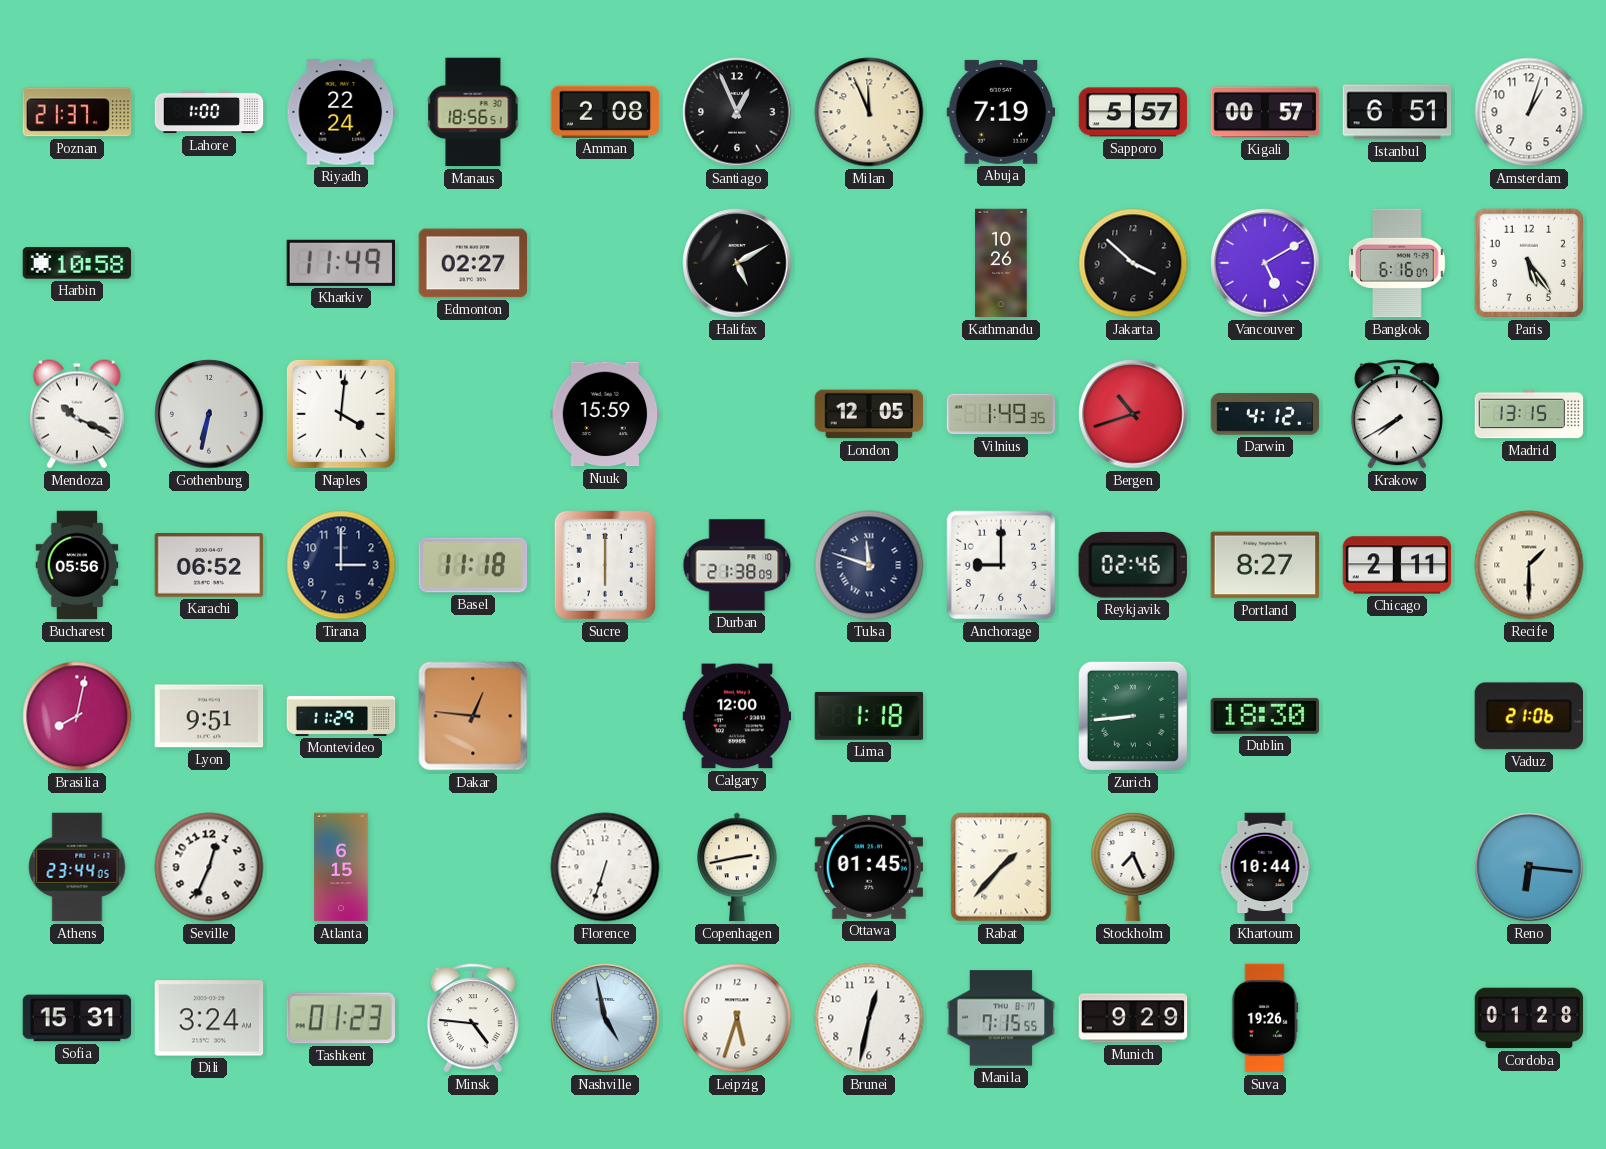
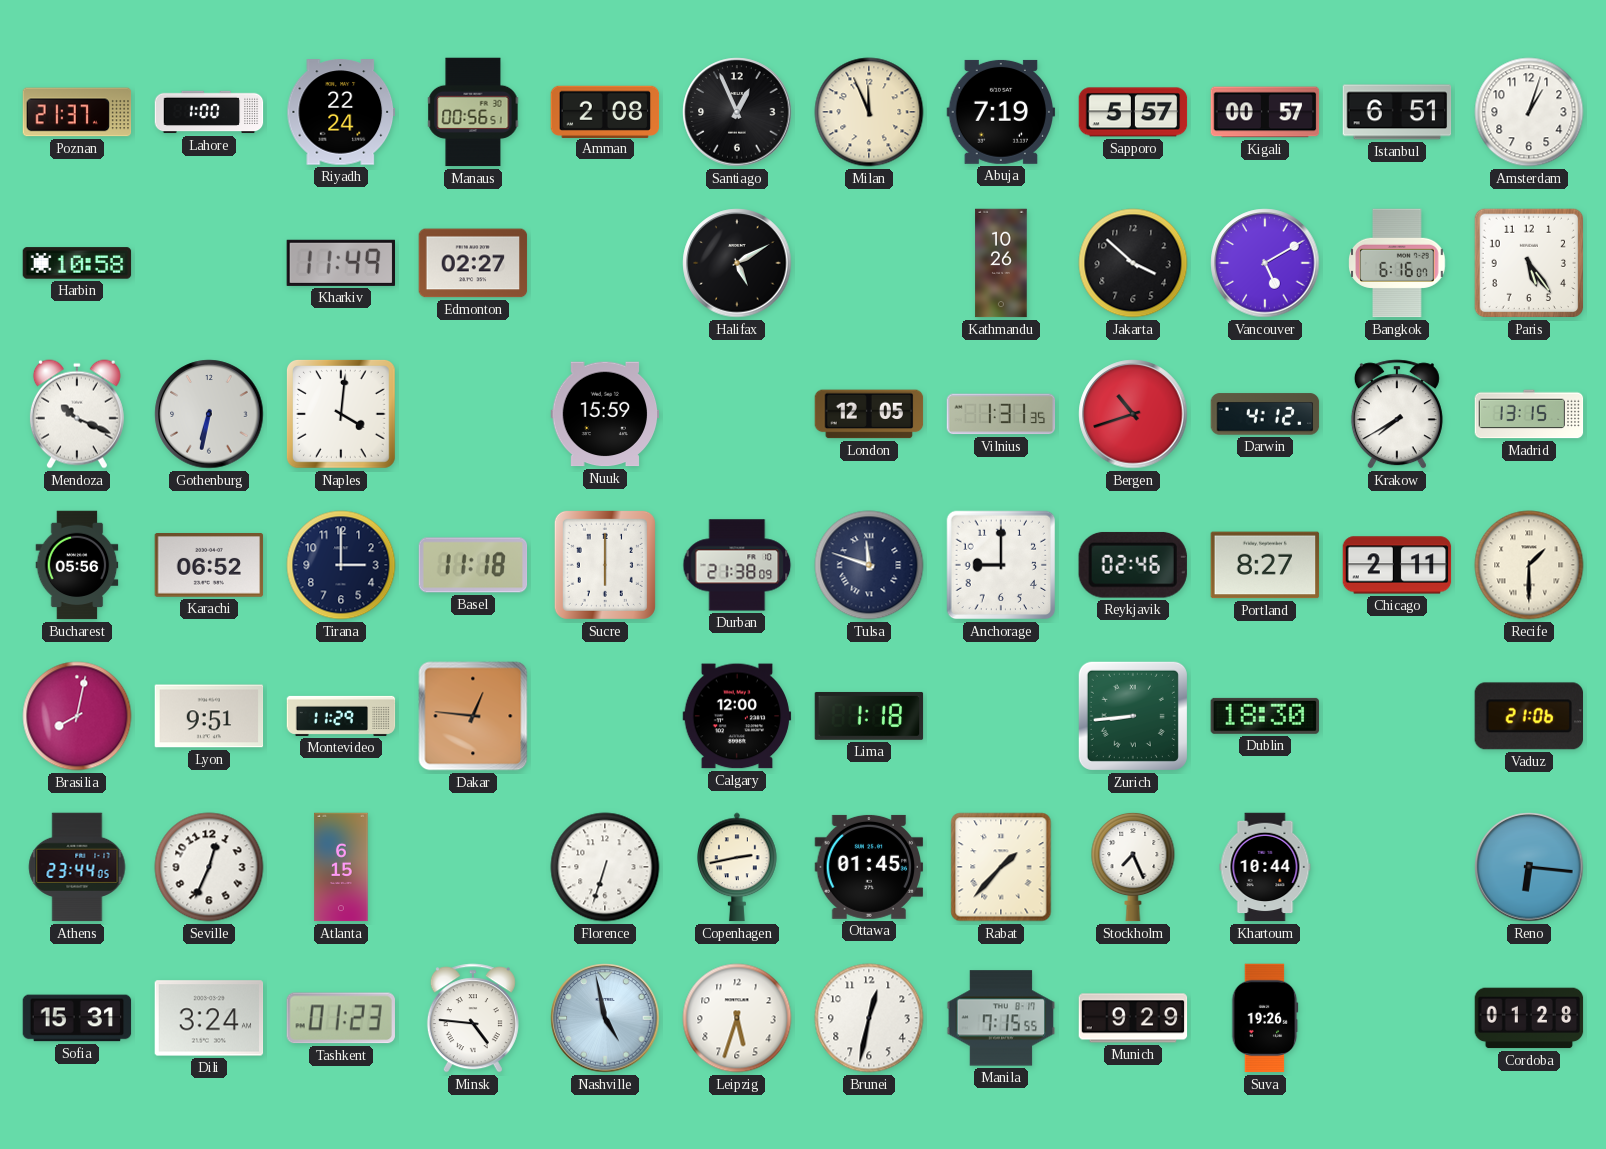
Manaus: 18:56 -> 00:56 (473, 112)
Vilnius: 1:49 -> 1:31 (1001, 414)
